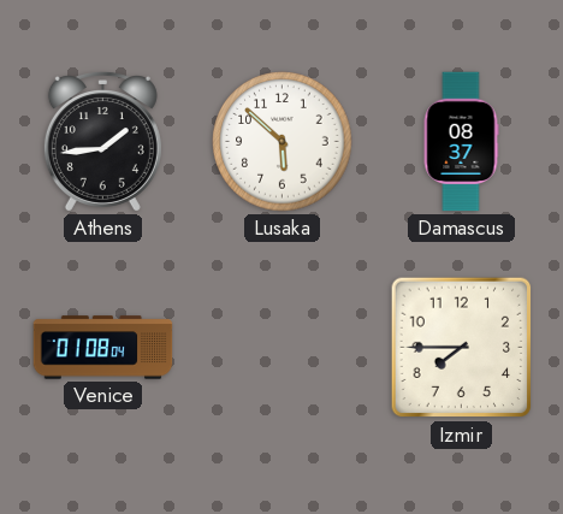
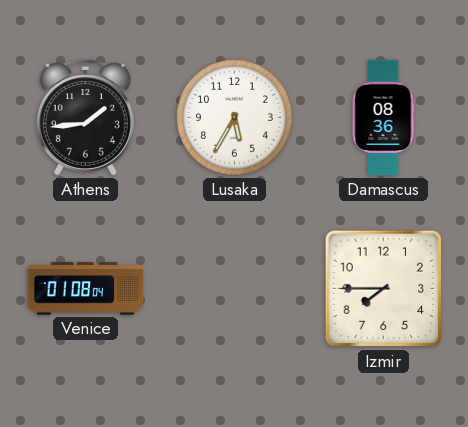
Lusaka: 5:52 -> 5:35 (235, 118)
Damascus: 08:37 -> 08:36 (383, 118)
